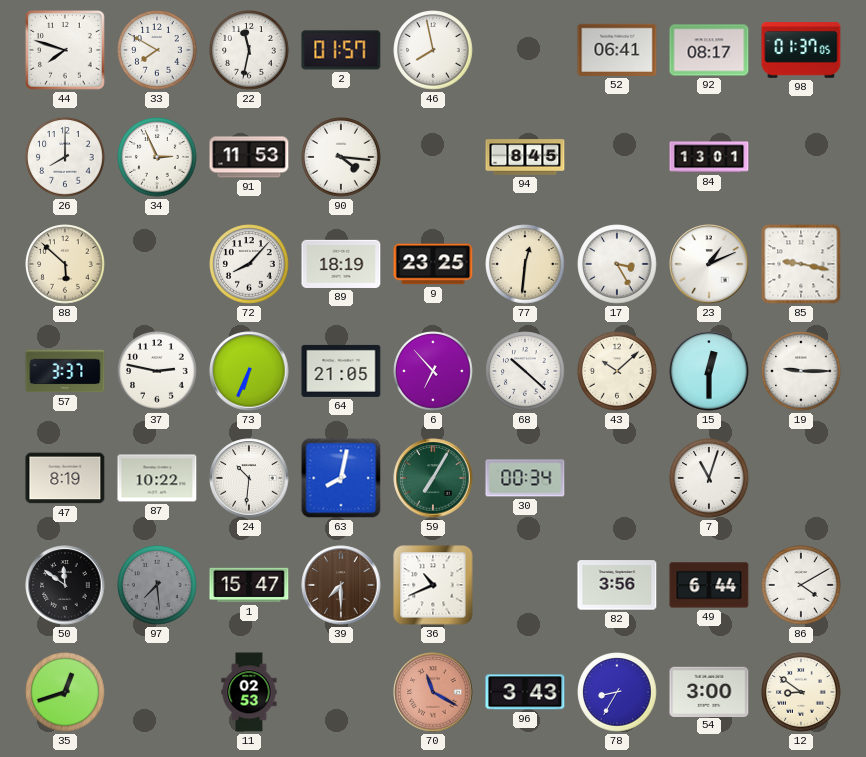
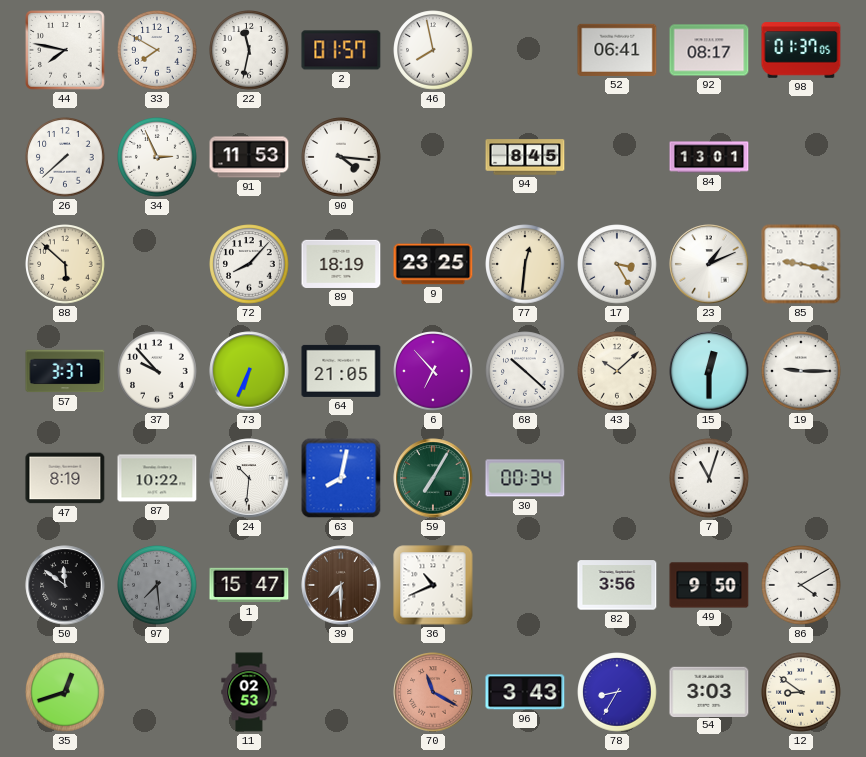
44: 7:48 -> 7:47 (65, 50)
26: 8:00 -> 7:38 (65, 157)
37: 2:47 -> 9:53 (157, 371)
49: 6:44 -> 9:50 (709, 585)
54: 3:00 -> 3:03 (709, 691)
